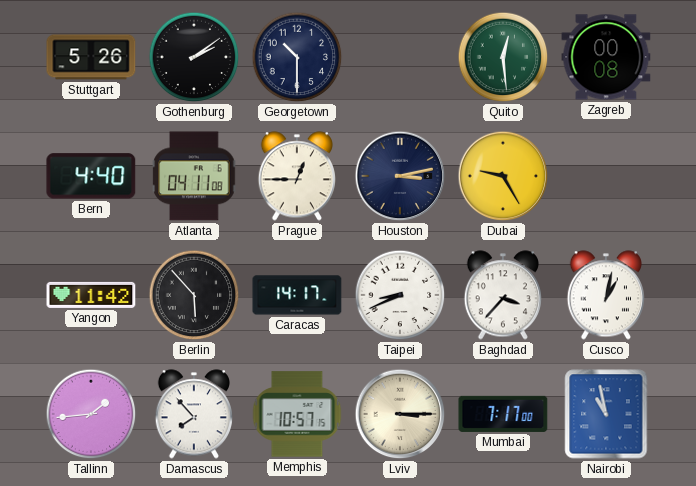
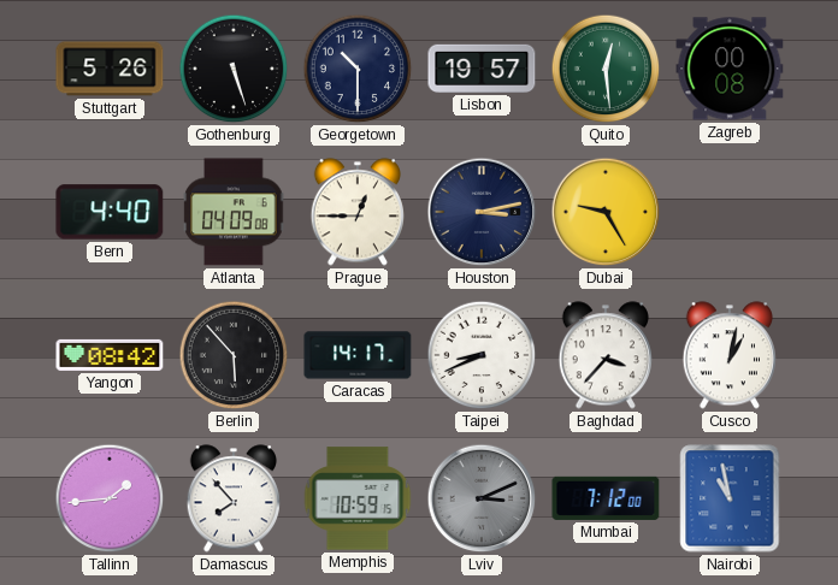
Gothenburg: 2:09 -> 5:27 (234, 69)
Lisbon: none -> 19:57 (482, 69)
Atlanta: 04:11 -> 04:09 (234, 212)
Yangon: 11:42 -> 08:42 (110, 355)
Memphis: 10:57 -> 10:59 (358, 498)
Lviv: 3:15 -> 3:11 (482, 498)
Lviv dial: cream -> grey (482, 498)
Mumbai: 7:17 -> 7:12 (606, 498)
